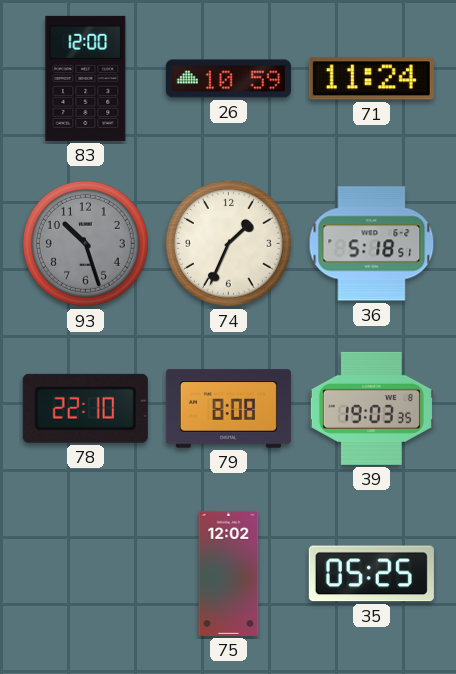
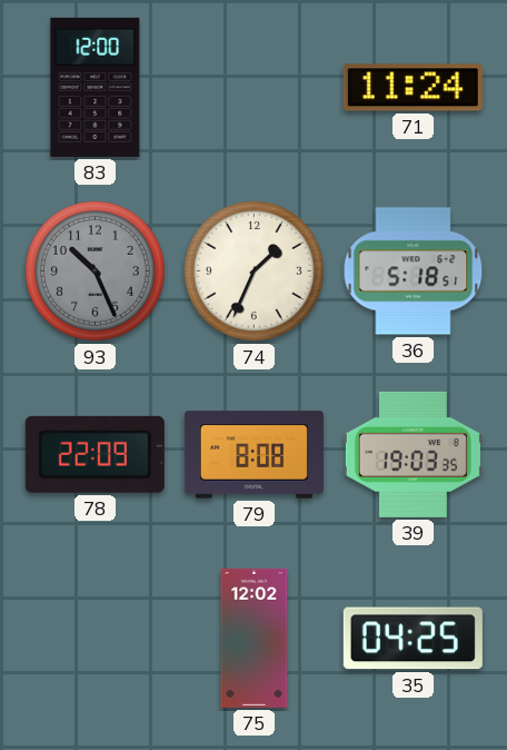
26: 10:59 -> none (228, 79)
93: 10:27 -> 10:26 (95, 270)
78: 22:10 -> 22:09 (95, 454)
35: 05:25 -> 04:25 (412, 639)
